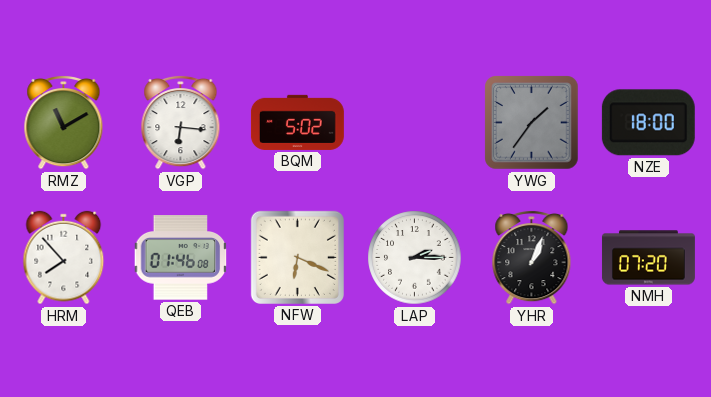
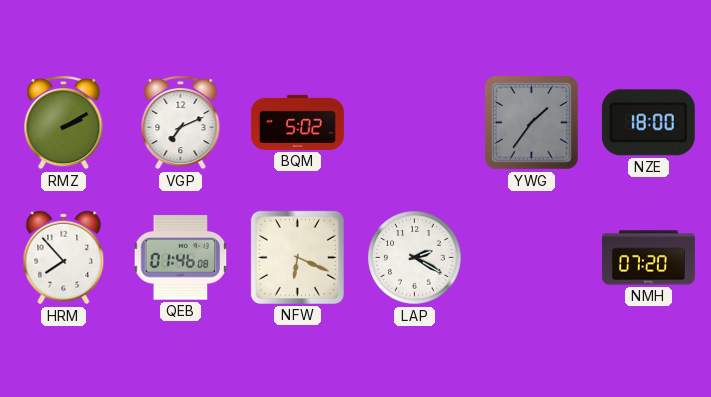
RMZ: 11:10 -> 2:10 (64, 122)
VGP: 6:16 -> 7:11 (181, 122)
LAP: 2:15 -> 2:20 (415, 258)
YHR: 1:04 -> none (532, 257)
